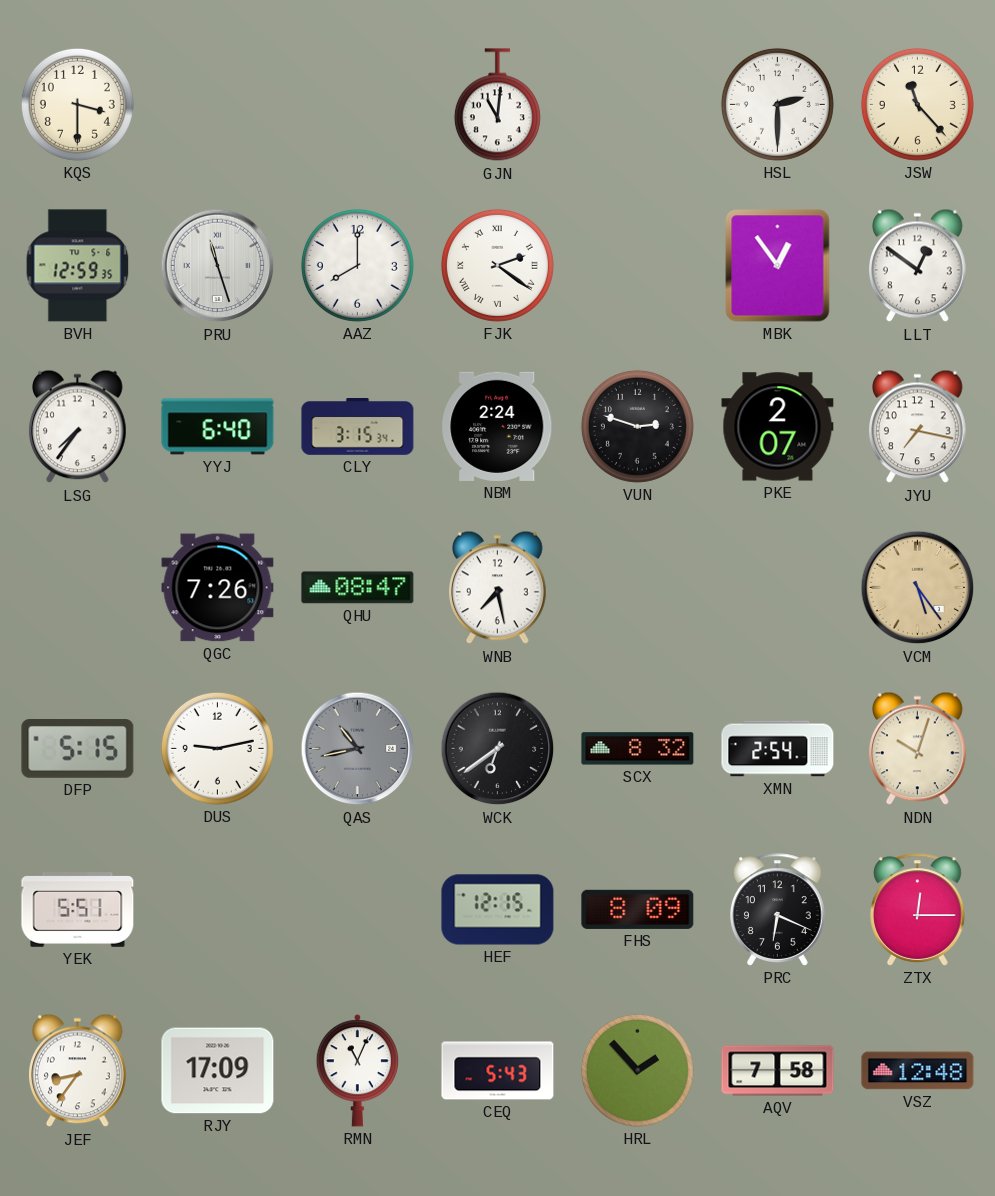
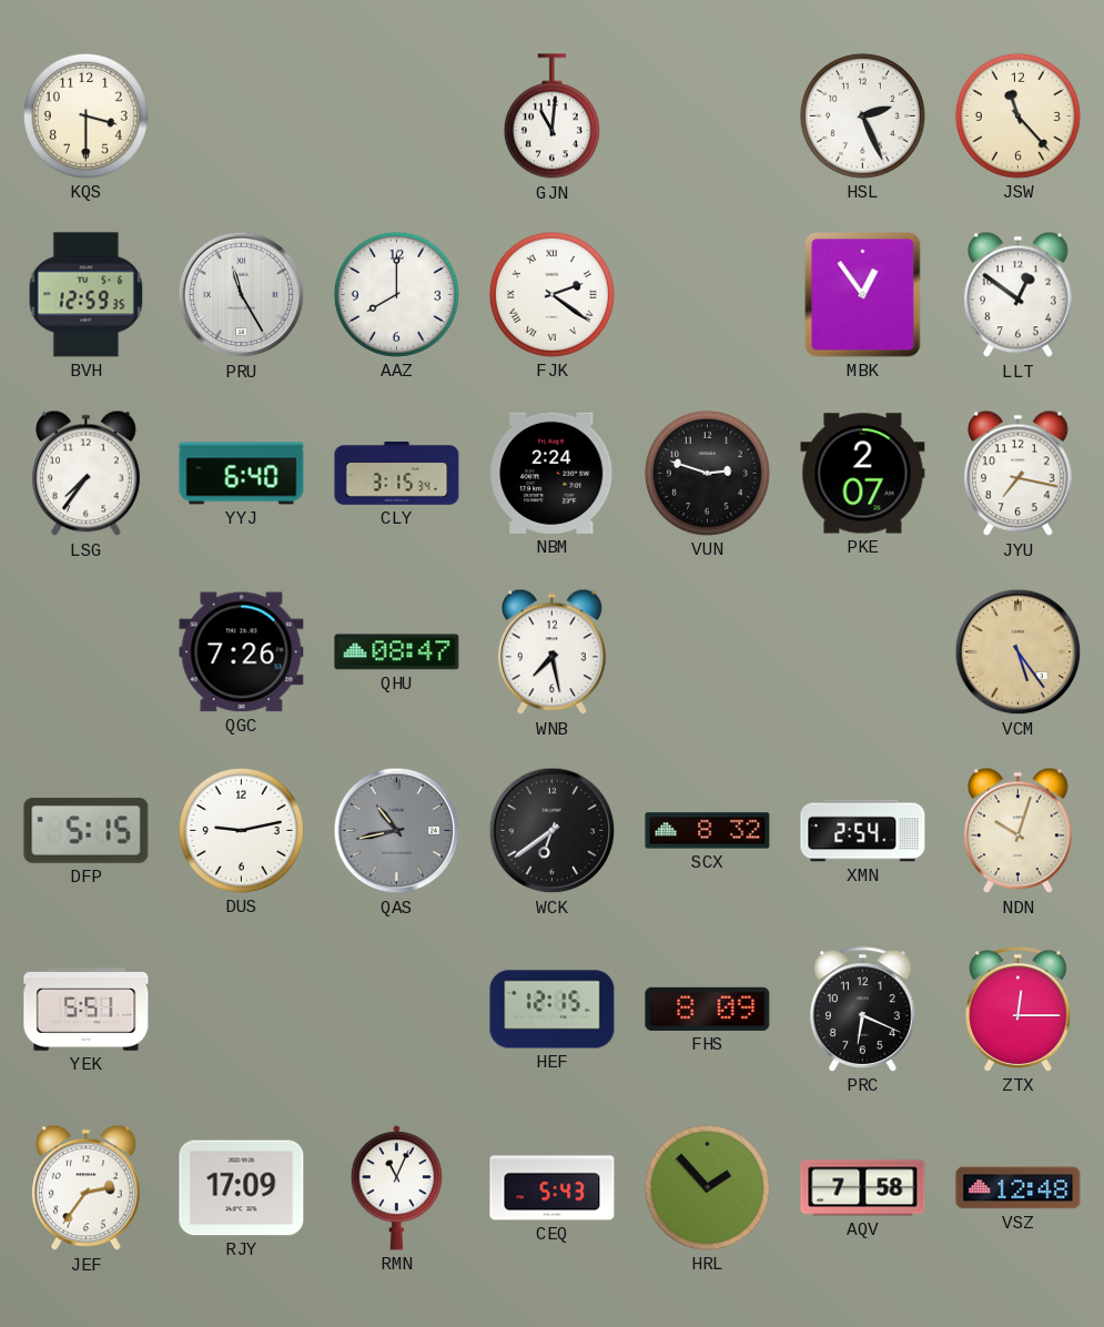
HSL: 2:30 -> 2:26 (862, 115)
PRU: 11:27 -> 11:25 (242, 295)
JEF: 8:36 -> 2:36 (87, 1188)
